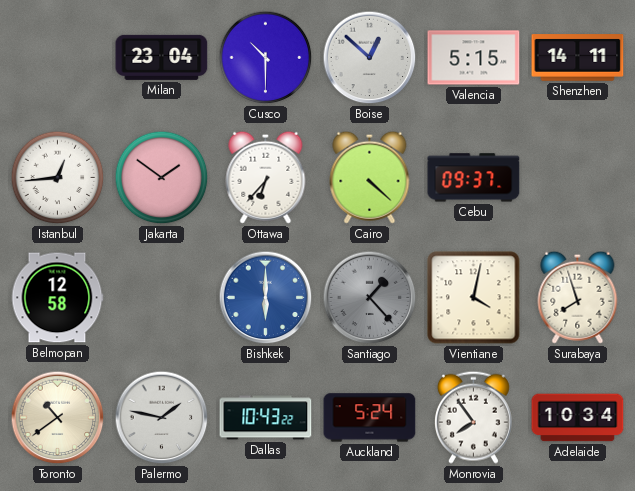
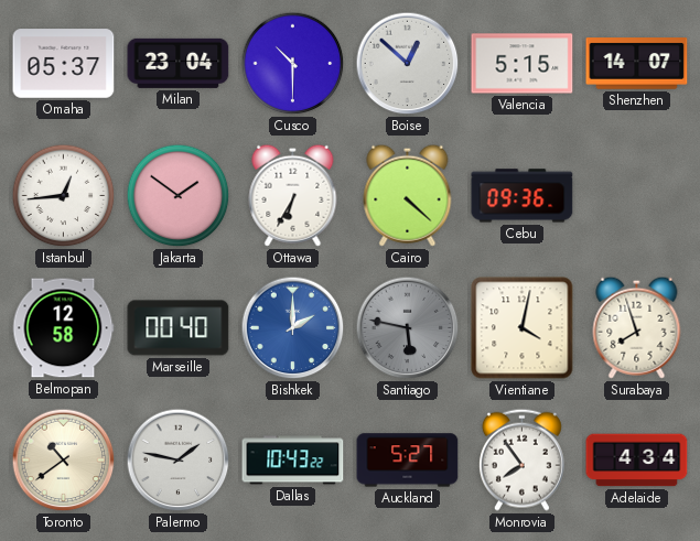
Omaha: none -> 05:37 (64, 64)
Shenzhen: 14:11 -> 14:07 (637, 64)
Ottawa: 6:37 -> 6:35 (293, 195)
Cebu: 09:37 -> 09:36 (523, 196)
Marseille: none -> 00:40 (179, 328)
Bishkek: 6:00 -> 2:00 (293, 328)
Santiago: 1:23 -> 5:47 (408, 328)
Auckland: 5:24 -> 5:27 (408, 461)
Adelaide: 10:34 -> 4:34 (637, 461)
